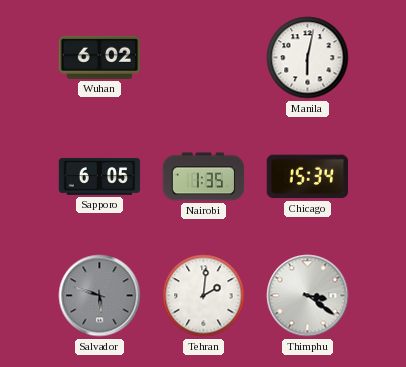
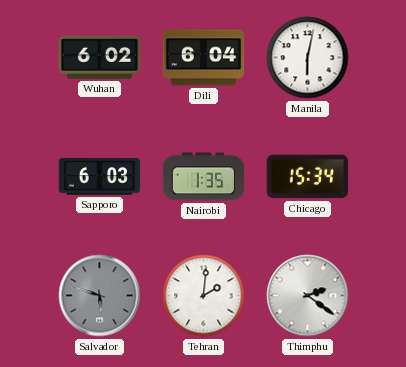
Dili: none -> 6:04 (204, 58)
Sapporo: 6:05 -> 6:03 (100, 177)
Thimphu: 3:21 -> 2:21 (308, 296)
